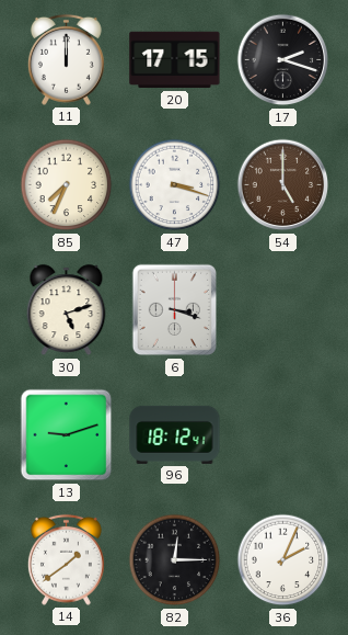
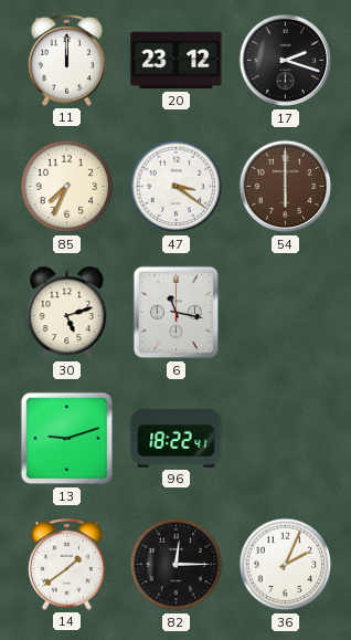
20: 17:15 -> 23:12 (177, 61)
47: 3:18 -> 3:21 (177, 187)
54: 5:00 -> 6:00 (286, 187)
6: 3:18 -> 11:17 (175, 313)
96: 18:12 -> 18:22 (177, 438)
